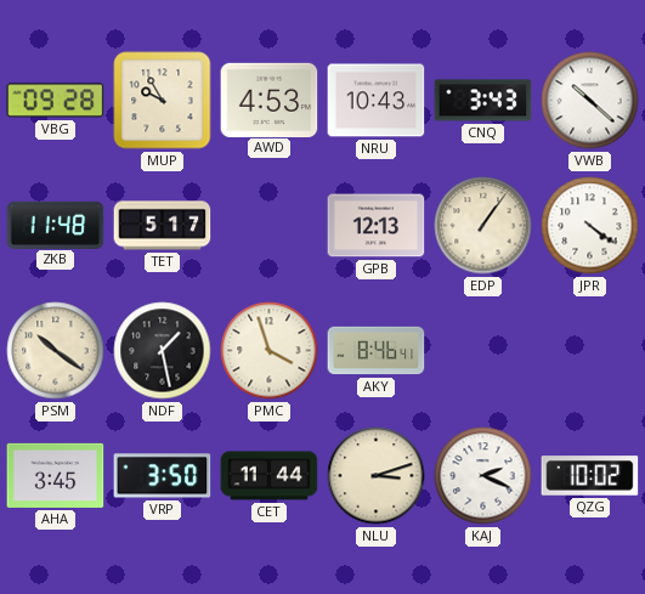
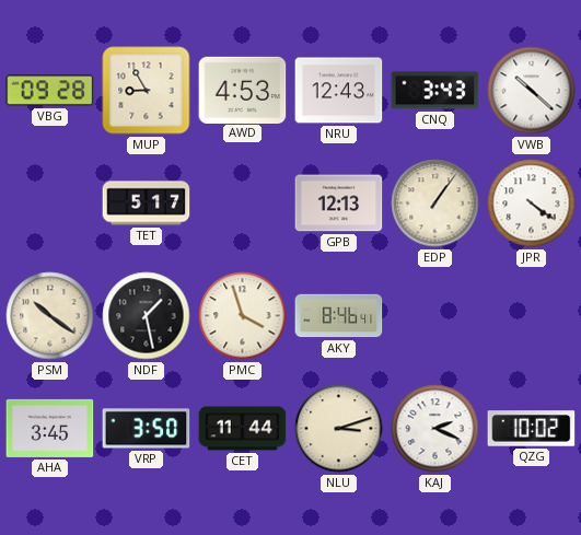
MUP: 9:55 -> 8:55 (147, 91)
NRU: 10:43 -> 12:43 (339, 91)
ZKB: 11:48 -> none (56, 225)
